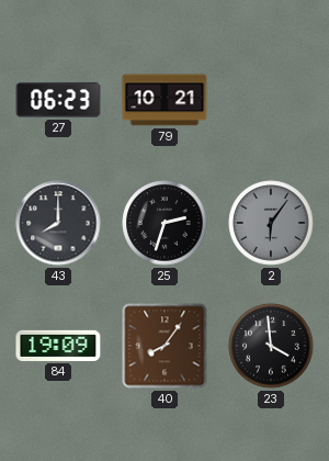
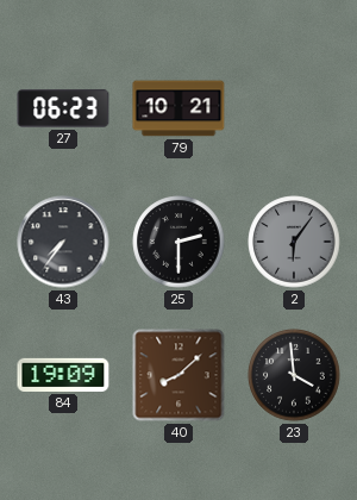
43: 8:00 -> 7:36 (63, 242)
25: 2:33 -> 2:30 (178, 242)
40: 8:06 -> 8:08 (178, 375)
